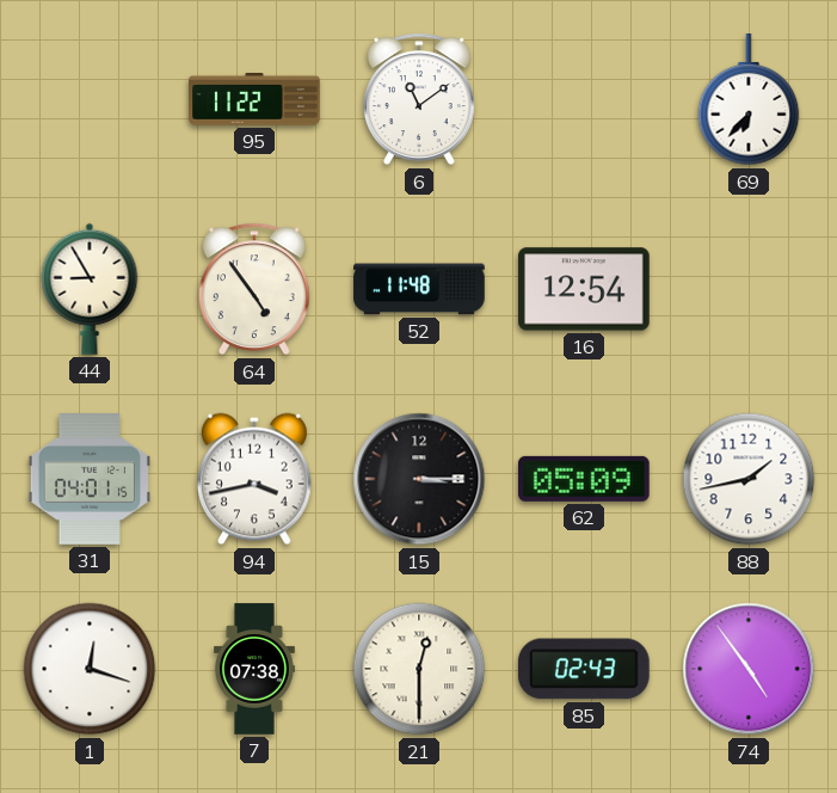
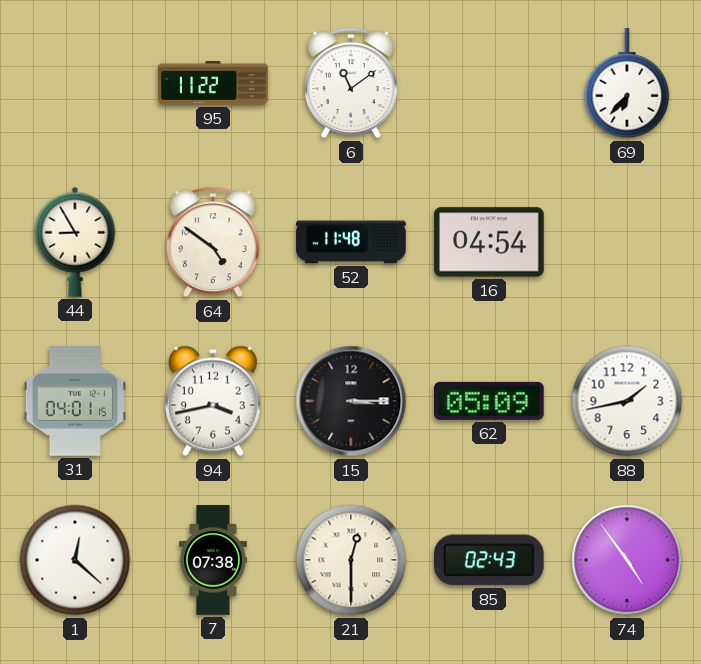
64: 4:54 -> 4:51 (213, 242)
16: 12:54 -> 04:54 (489, 242)
1: 12:18 -> 12:22 (75, 560)
